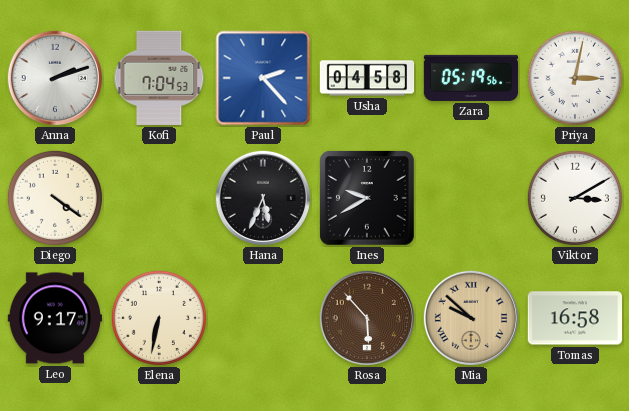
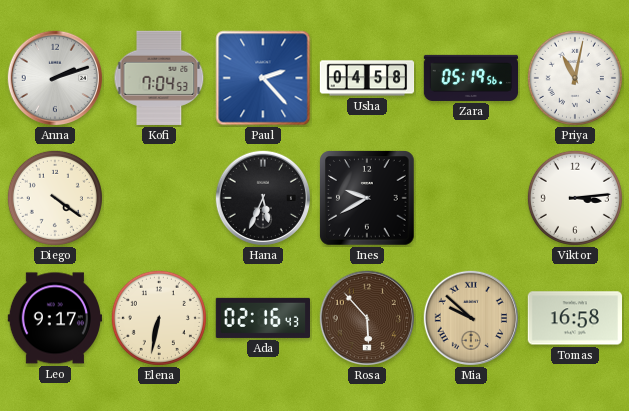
Priya: 3:02 -> 11:02 (575, 78)
Viktor: 3:10 -> 3:14 (575, 198)
Ada: none -> 02:16 (262, 318)
